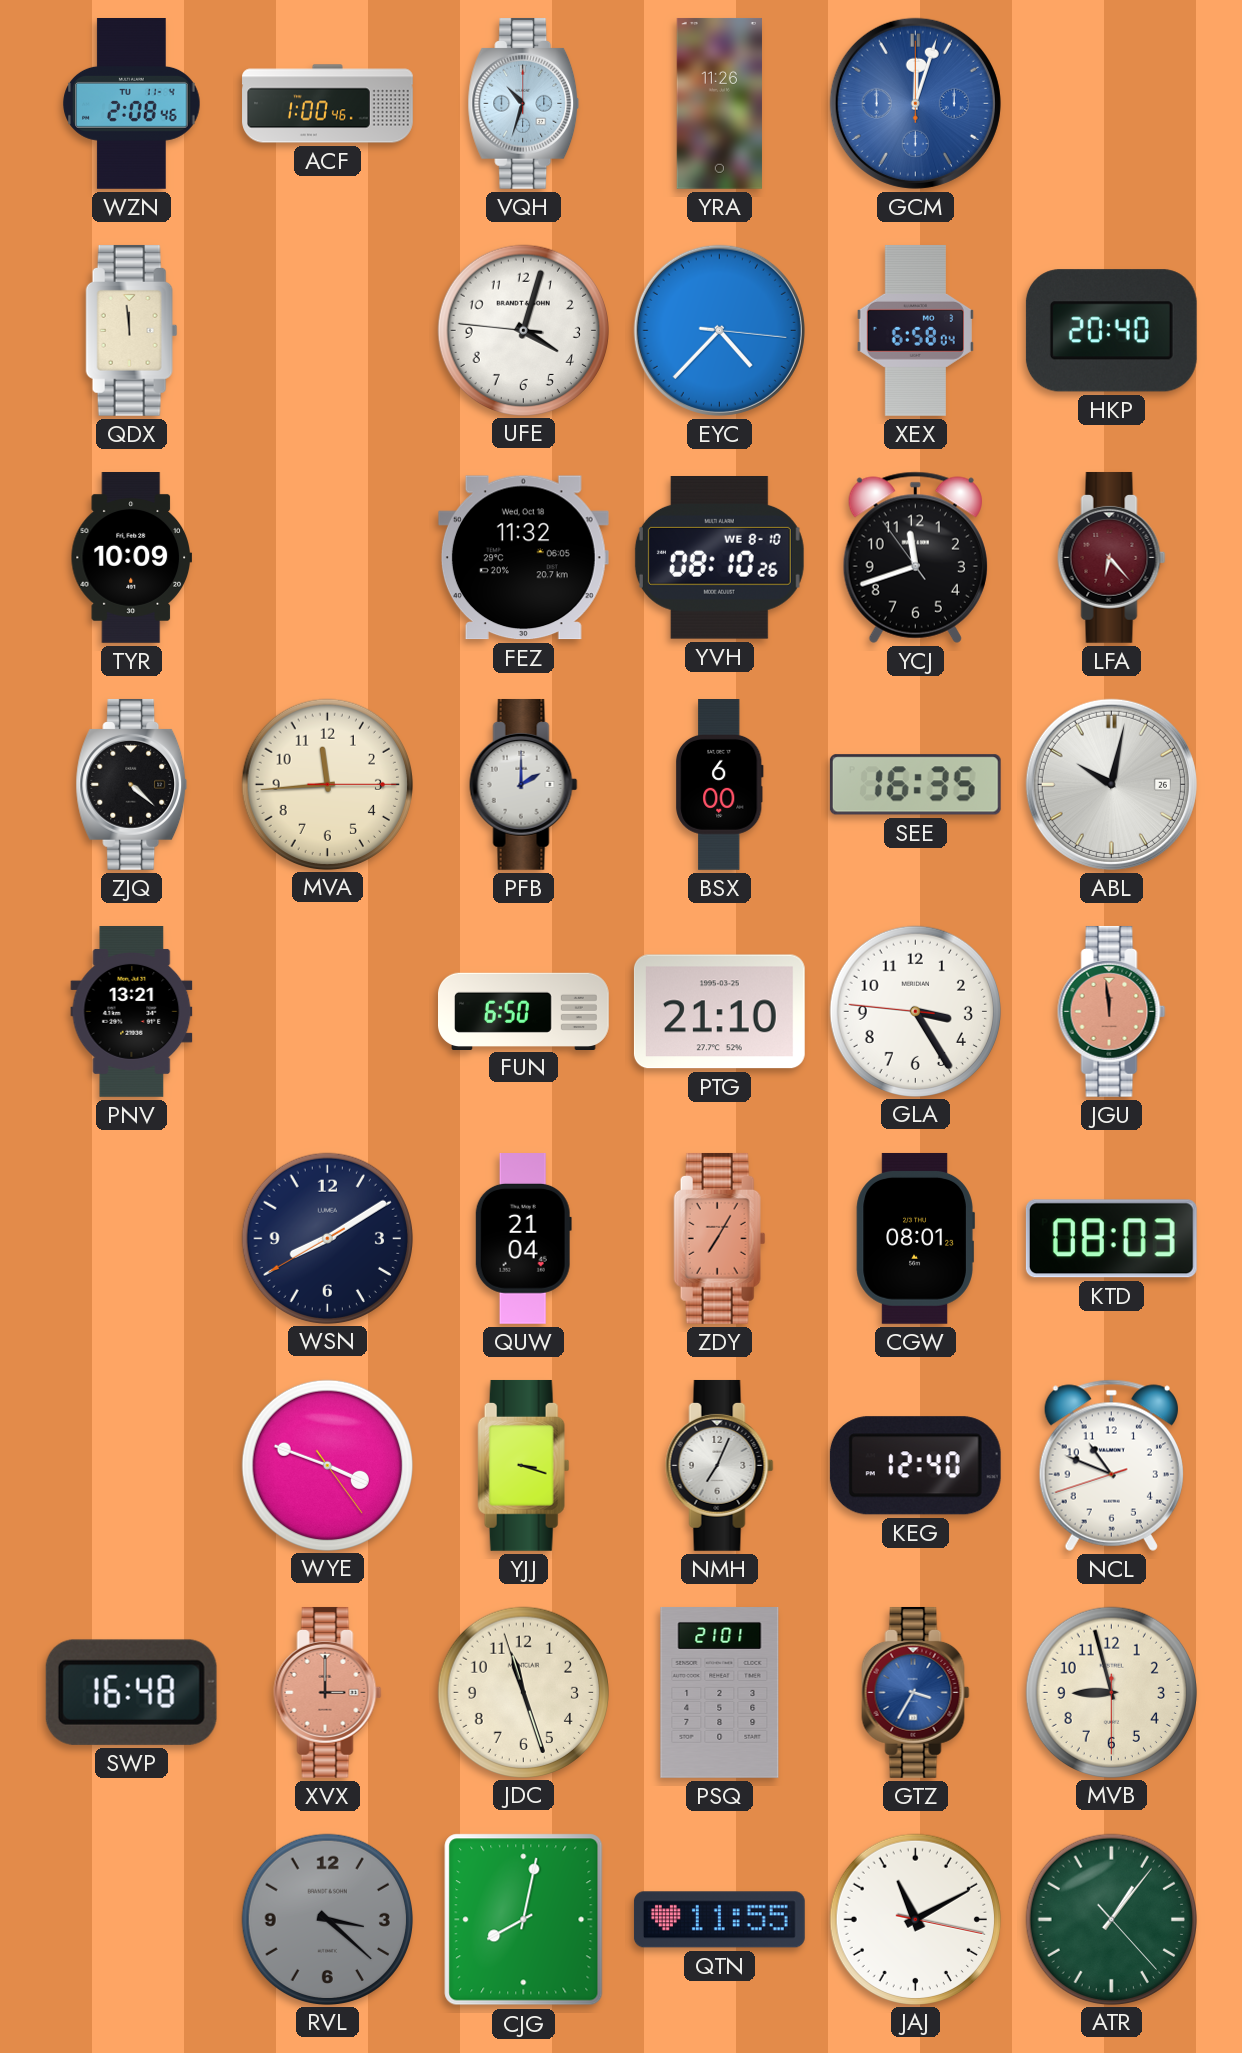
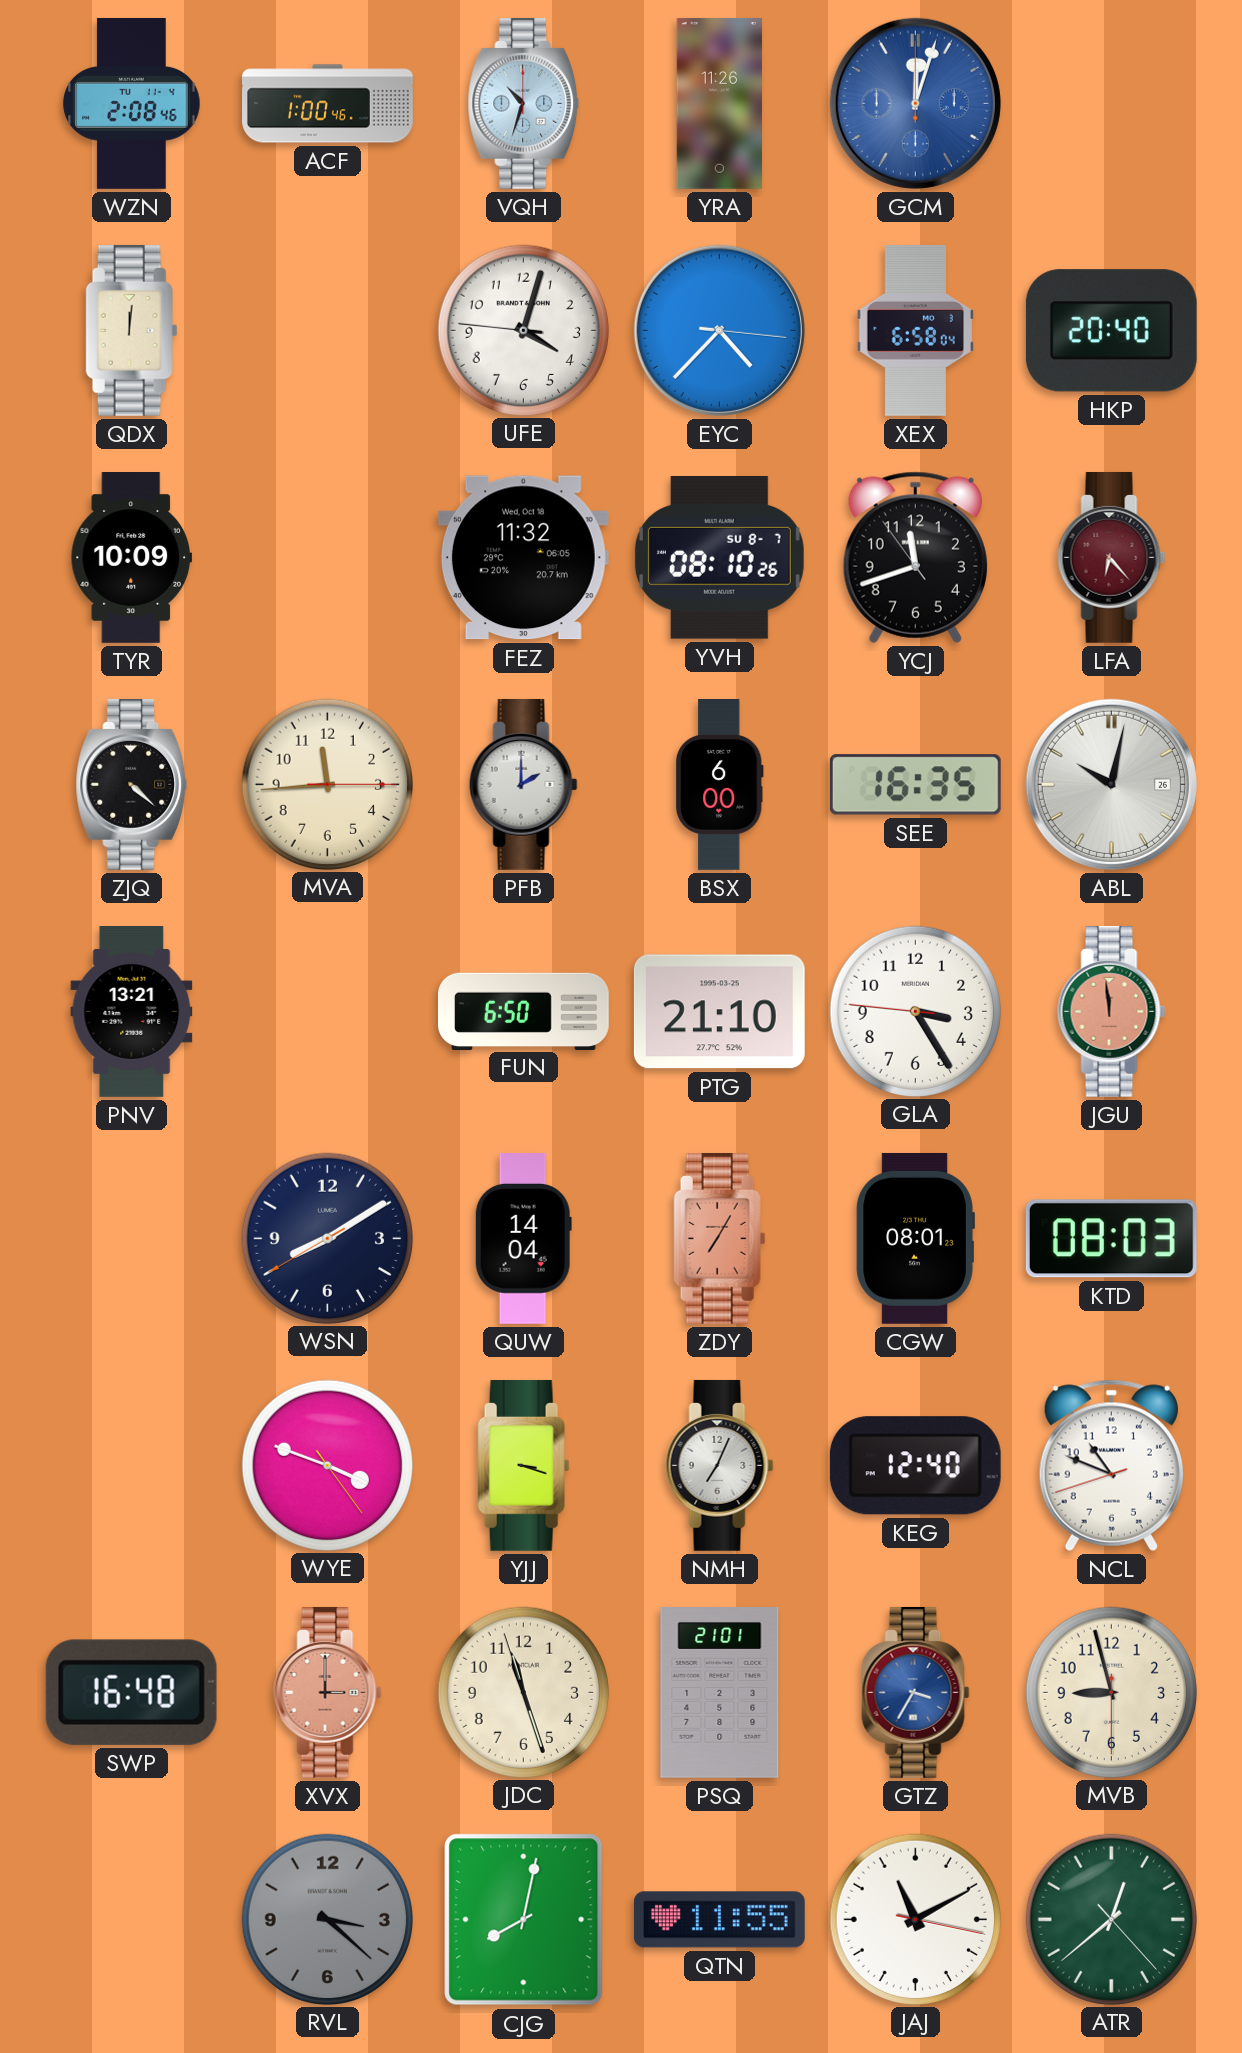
QDX: 11:59 -> 12:01 (132, 330)
YVH date: WE 8-10 -> SU 8-7 (719, 558)
QUW: 21:04 -> 14:04 (523, 1239)
ATR: 1:06 -> 12:38 (1111, 1919)
